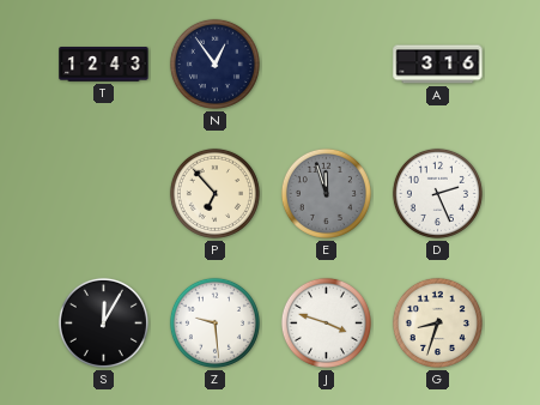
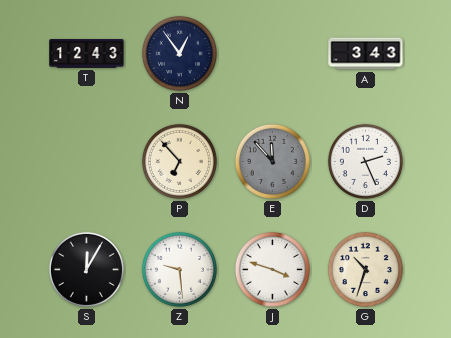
A: 3:16 -> 3:43 (366, 54)
E: 11:57 -> 11:53 (272, 161)
G: 8:33 -> 10:33 (365, 269)
